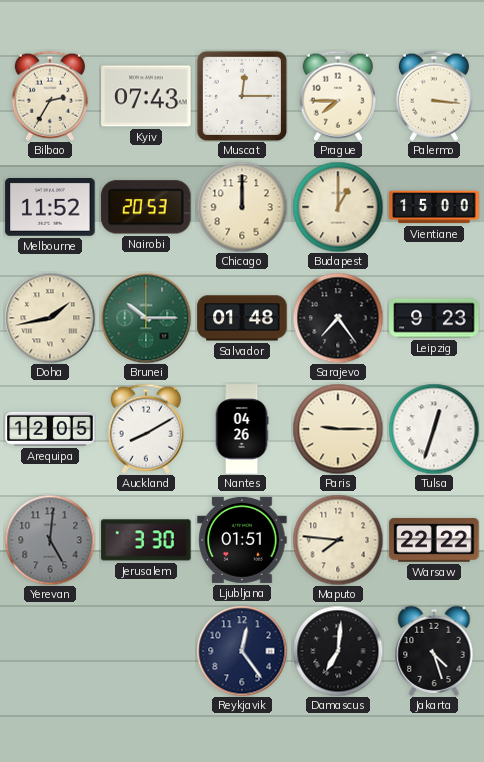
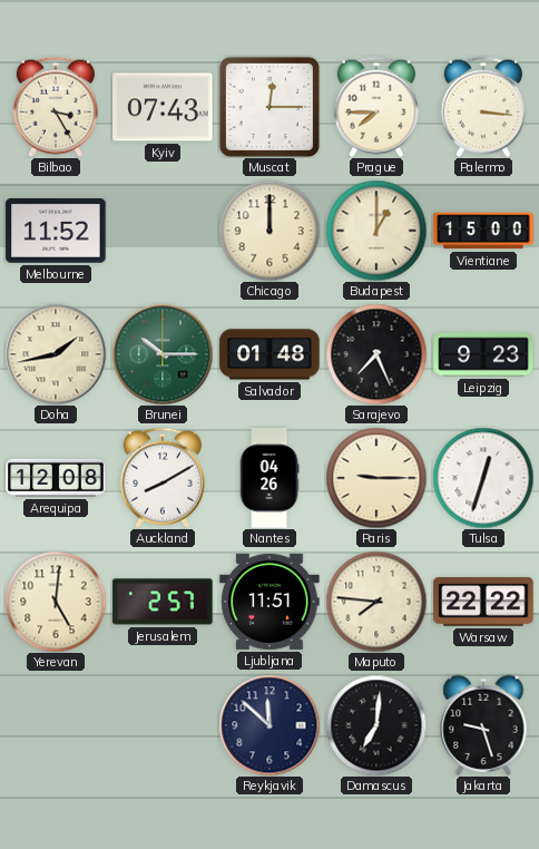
Bilbao: 2:35 -> 3:25 (56, 107)
Nairobi: 20:53 -> none (146, 207)
Sarajevo: 7:24 -> 7:26 (376, 354)
Arequipa: 12:05 -> 12:08 (56, 478)
Yerevan dial: grey -> cream (56, 602)
Jerusalem: 3:30 -> 2:57 (163, 602)
Ljubljana: 01:51 -> 11:51 (269, 602)
Reykjavik: 12:24 -> 11:52 (269, 725)
Jakarta: 4:27 -> 9:27 (483, 725)
